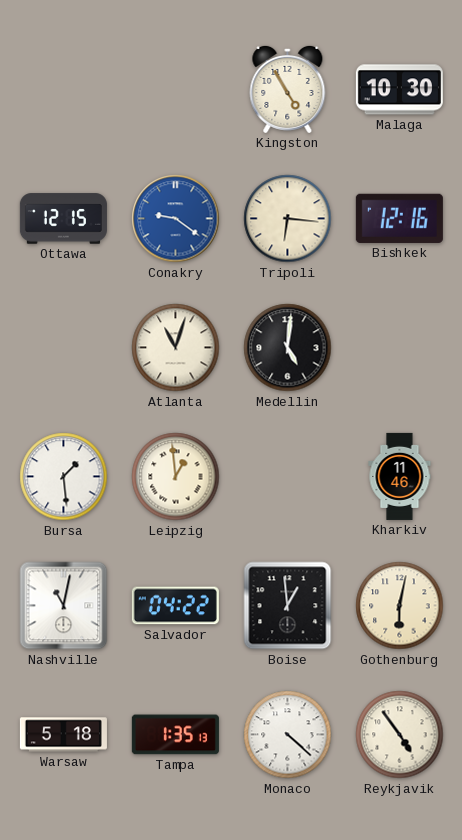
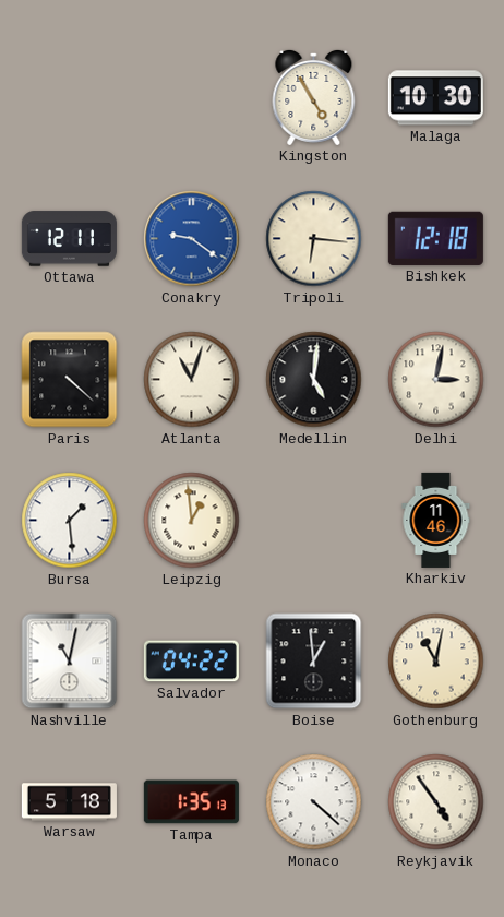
Ottawa: 12:15 -> 12:11 (69, 239)
Bishkek: 12:16 -> 12:18 (435, 238)
Paris: none -> 4:22 (70, 380)
Delhi: none -> 3:02 (436, 380)
Gothenburg: 6:02 -> 11:02 (436, 662)
